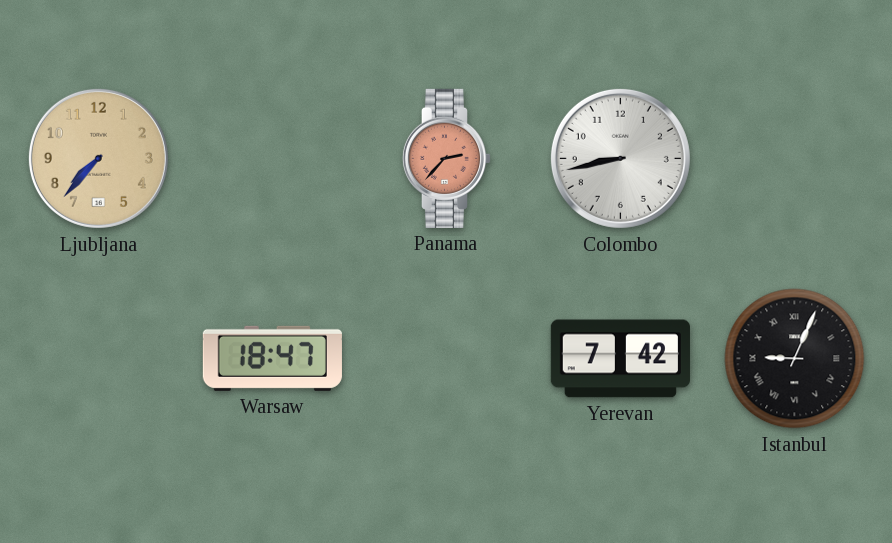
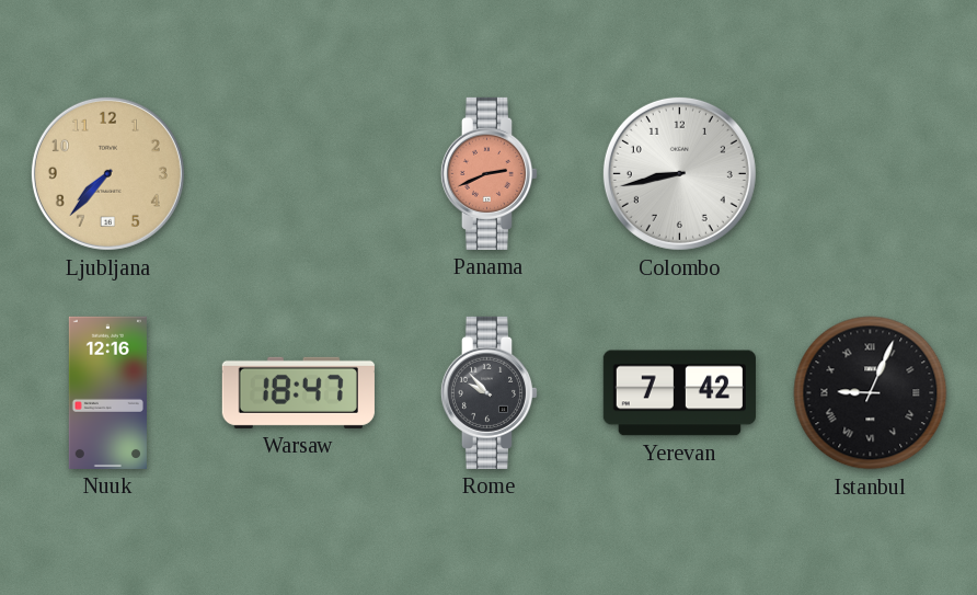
Panama: 2:37 -> 2:41 (490, 173)
Nuuk: none -> 12:16 (107, 392)
Rome: none -> 9:53 (490, 392)
